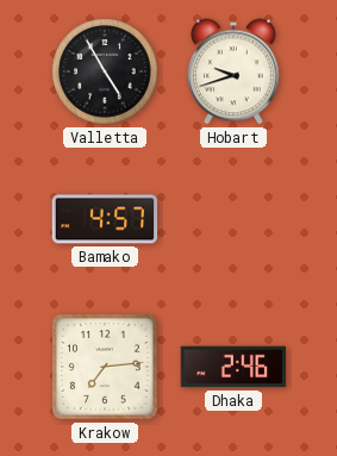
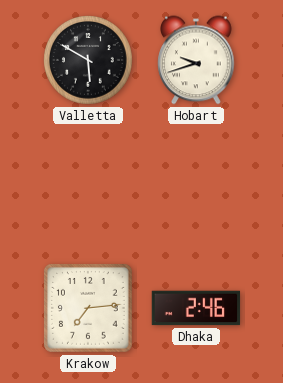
Valletta: 4:55 -> 5:50 (88, 60)
Bamako: 4:57 -> none (105, 219)
